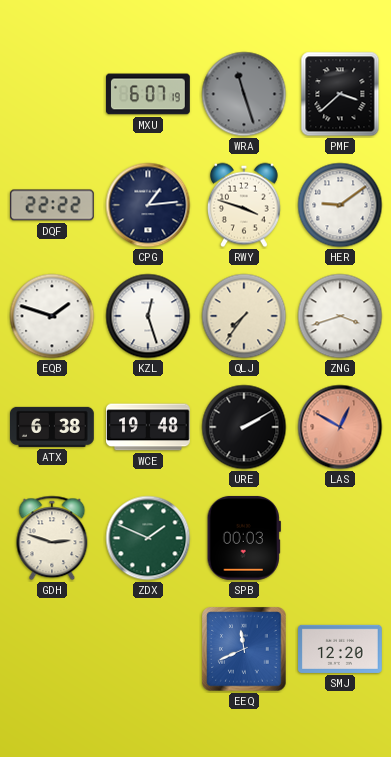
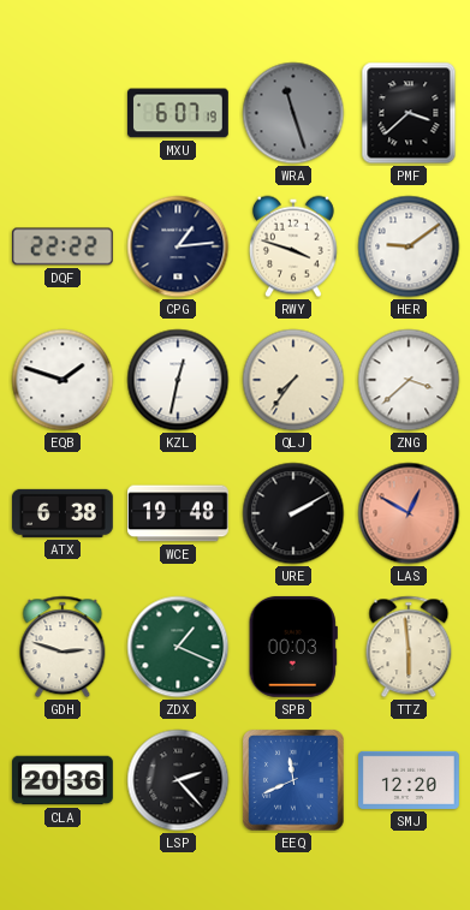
KZL: 12:27 -> 12:32 (178, 380)
ZNG: 3:42 -> 3:38 (409, 380)
ZDX: 1:49 -> 1:19 (178, 647)
TTZ: none -> 5:59 (409, 647)
CLA: none -> 20:36 (63, 780)
LSP: none -> 2:23 (178, 780)
